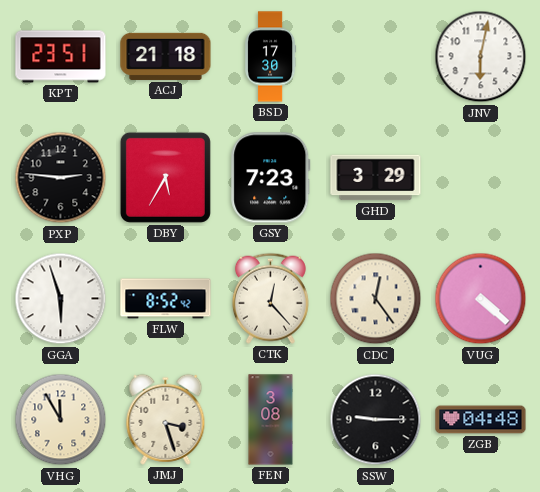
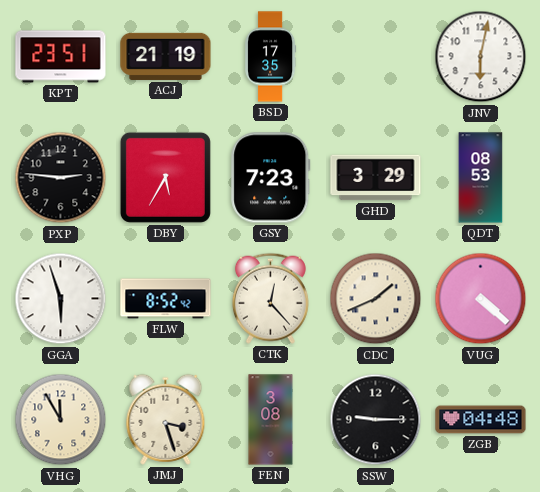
ACJ: 21:18 -> 21:19 (166, 56)
BSD: 17:30 -> 17:35 (271, 57)
QDT: none -> 08:53 (481, 178)
CDC: 12:24 -> 1:41 (376, 299)
